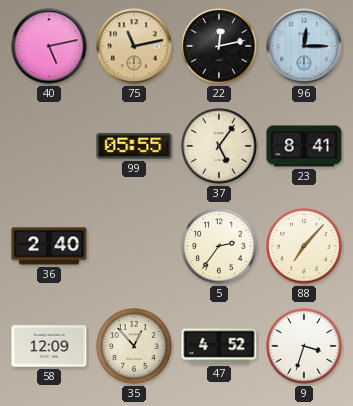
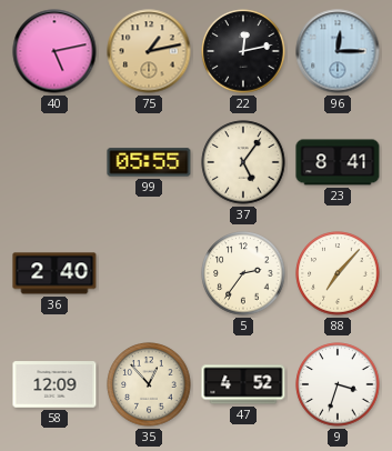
75: 11:13 -> 1:13 (149, 51)
